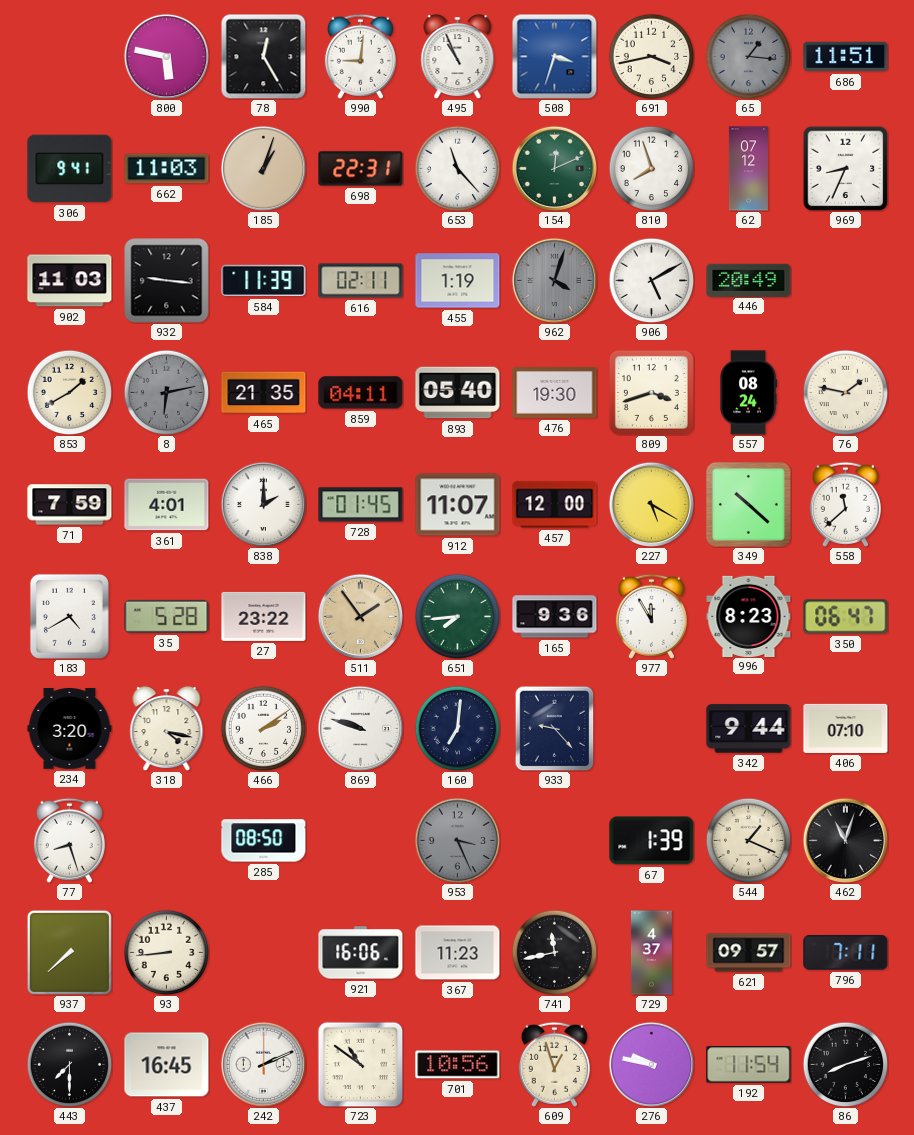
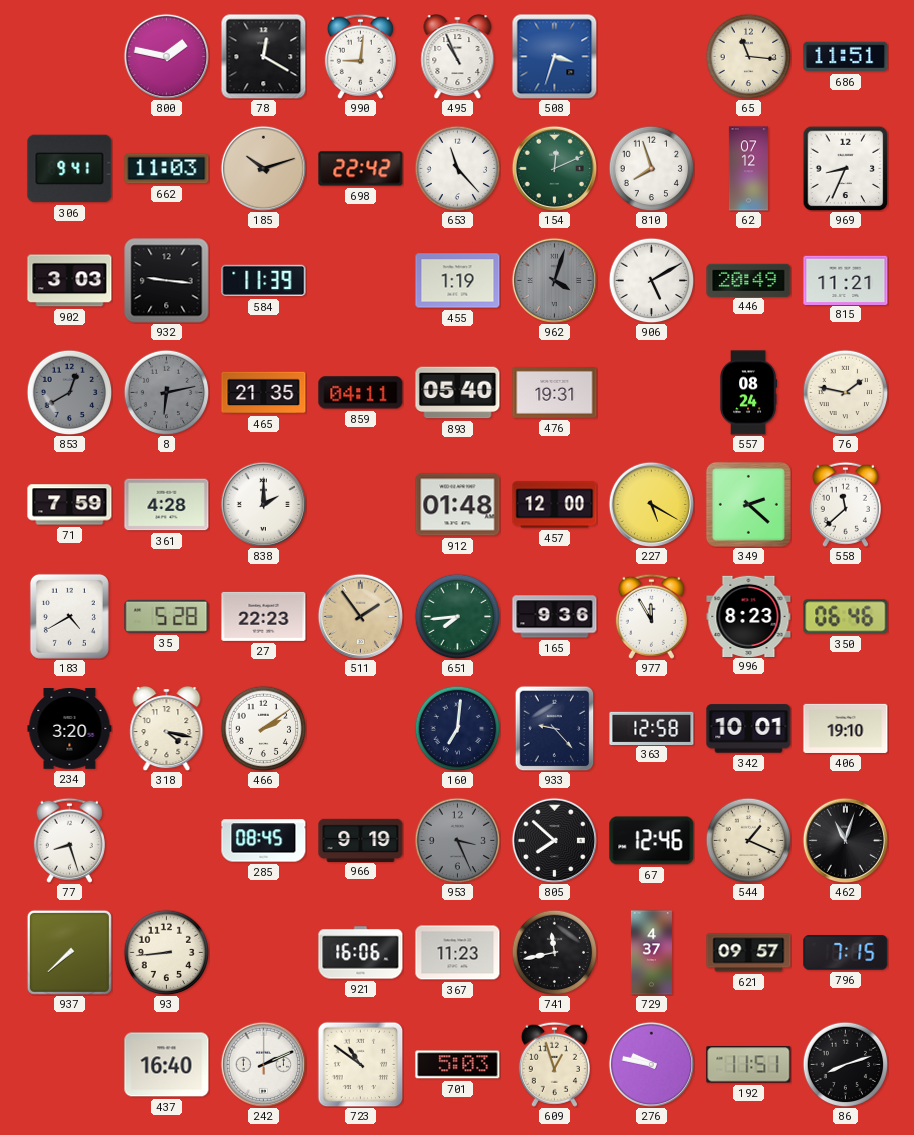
800: 5:47 -> 1:47 (166, 56)
78: 12:25 -> 12:20 (263, 56)
691: 3:43 -> none (651, 56)
65: 1:16 -> 11:16 (748, 56)
65 dial: grey -> cream (748, 56)
185: 1:03 -> 10:12 (263, 168)
698: 22:31 -> 22:42 (361, 169)
902: 11:03 -> 3:03 (70, 281)
616: 02:11 -> none (361, 281)
815: none -> 11:21 (846, 280)
853: 1:40 -> 12:40 (69, 392)
853 dial: cream -> grey (69, 392)
476: 19:30 -> 19:31 (555, 393)
809: 3:42 -> none (651, 392)
361: 4:01 -> 4:28 (167, 505)
728: 01:45 -> none (361, 505)
912: 11:07 -> 01:48 (458, 505)
349: 10:22 -> 2:22 (748, 504)
27: 23:22 -> 22:23 (264, 616)
350: 06:47 -> 06:46 (846, 617)
869: 9:48 -> none (360, 728)
363: none -> 12:58 (652, 728)
342: 9:44 -> 10:01 (749, 729)
406: 07:10 -> 19:10 (846, 728)
285: 08:50 -> 08:45 (264, 841)
966: none -> 9:19 (361, 840)
805: none -> 7:52 (554, 840)
67: 1:39 -> 12:46 (652, 841)
796: 7:11 -> 7:15 (846, 953)
443: 7:30 -> none (69, 1064)
437: 16:45 -> 16:40 (167, 1065)
701: 10:56 -> 5:03 (458, 1065)
192: 11:54 -> 11:51 (749, 1065)
